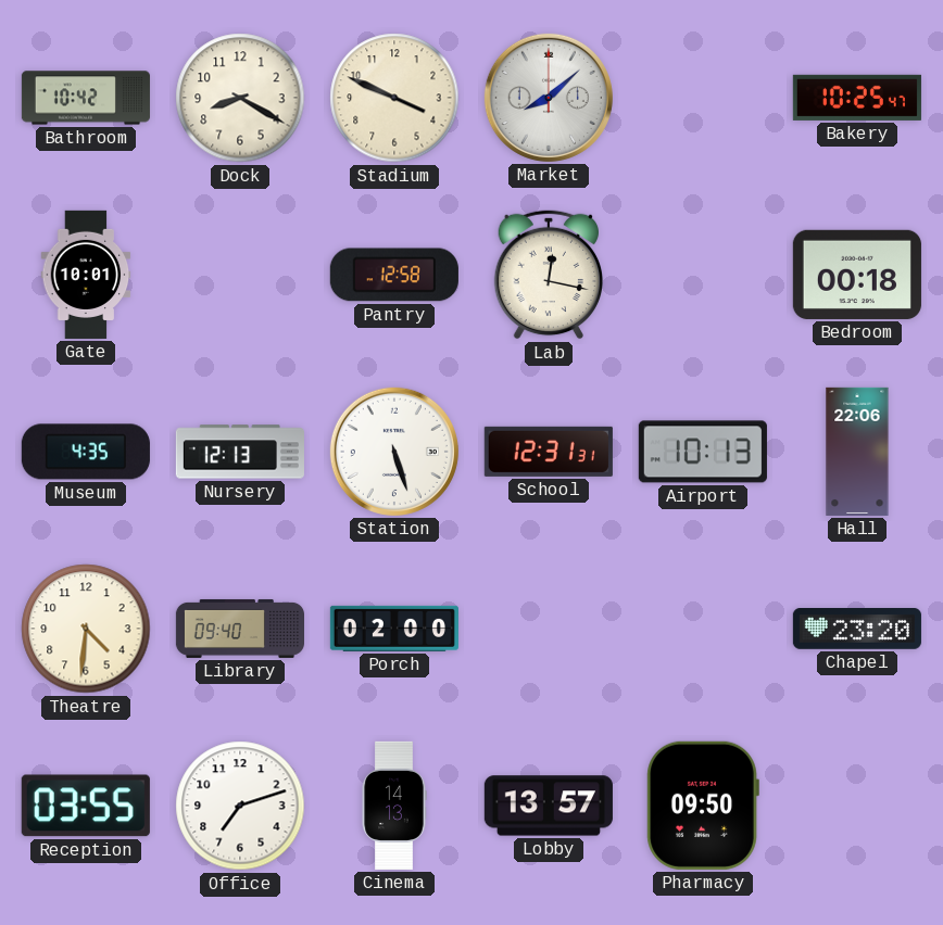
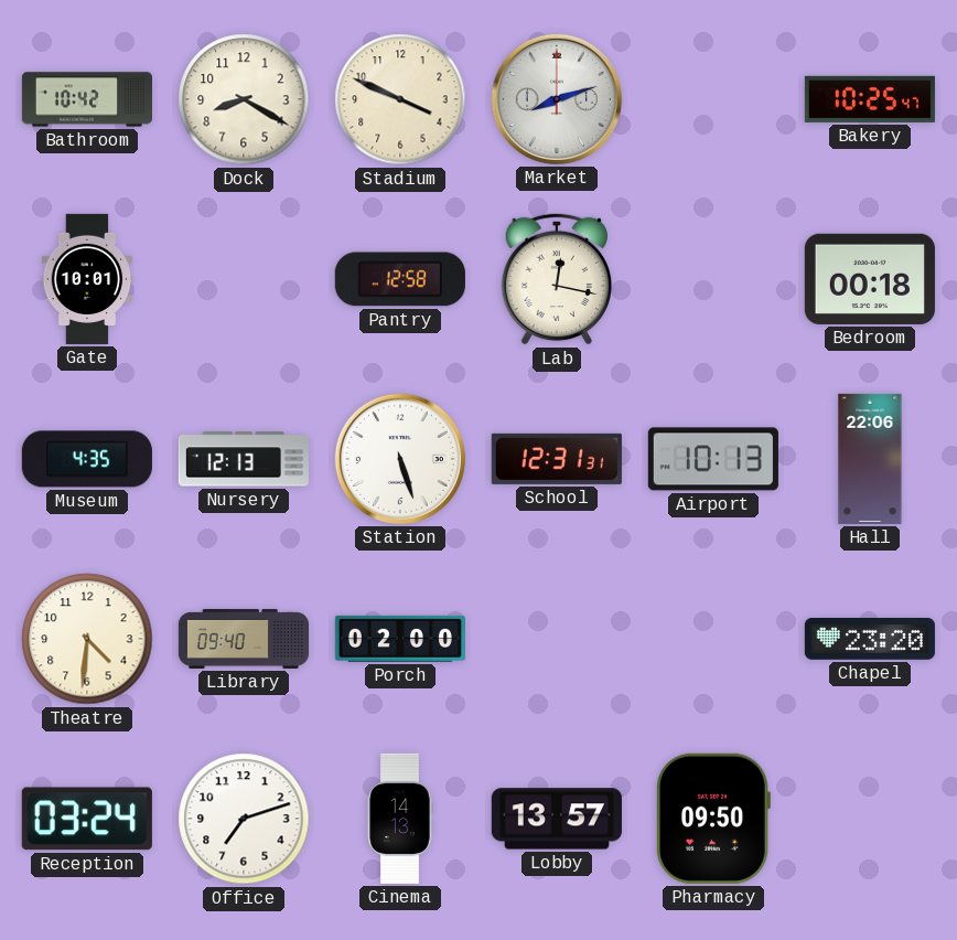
Market: 8:08 -> 8:12 (557, 99)
Reception: 03:55 -> 03:24 (87, 819)
